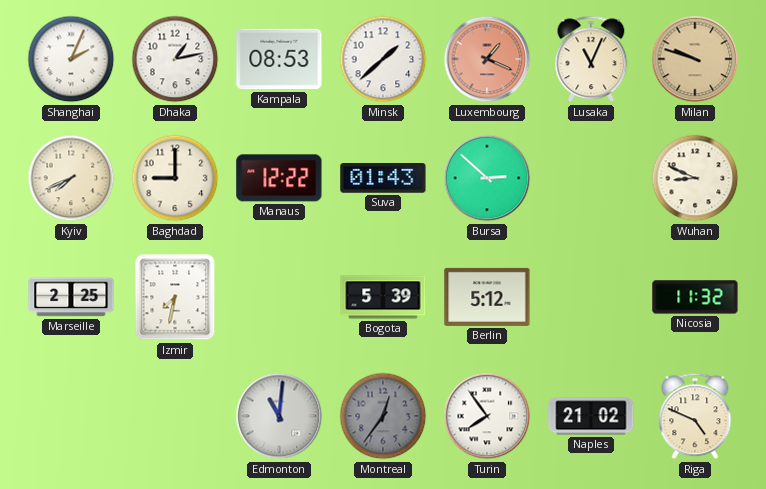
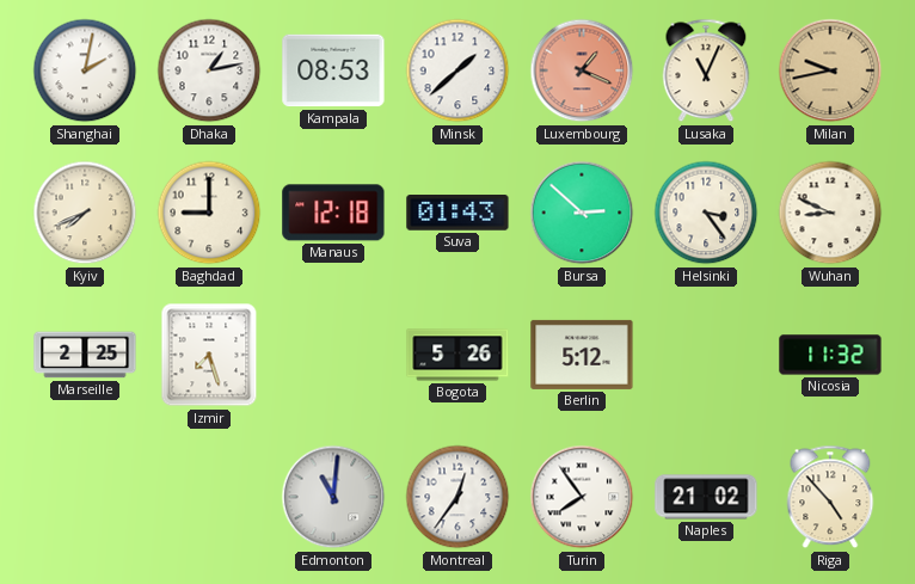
Shanghai: 2:04 -> 2:02 (85, 70)
Milan: 9:48 -> 9:43 (830, 70)
Manaus: 12:22 -> 12:18 (333, 213)
Helsinki: none -> 3:24 (706, 213)
Izmir: 7:32 -> 7:27 (209, 355)
Bogota: 5:39 -> 5:26 (457, 355)
Montreal dial: grey -> white (457, 497)
Riga: 4:49 -> 4:53 (830, 497)
